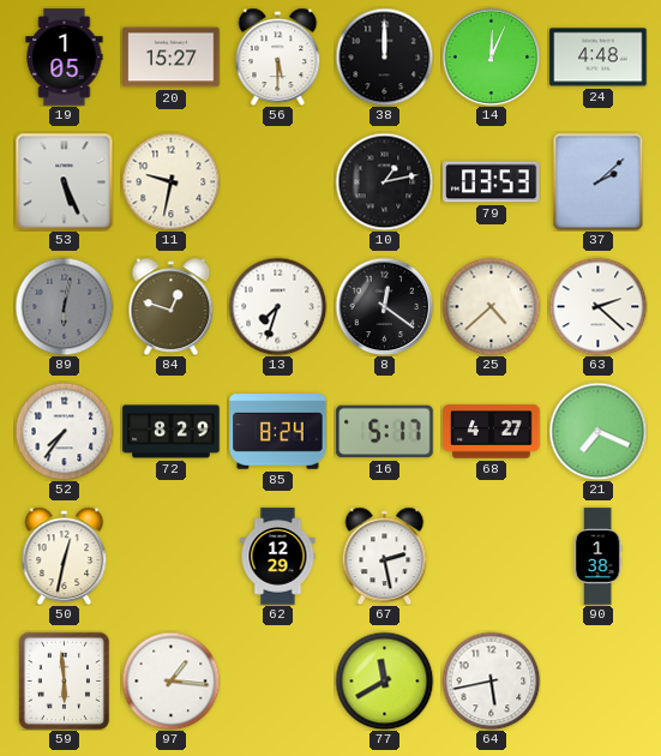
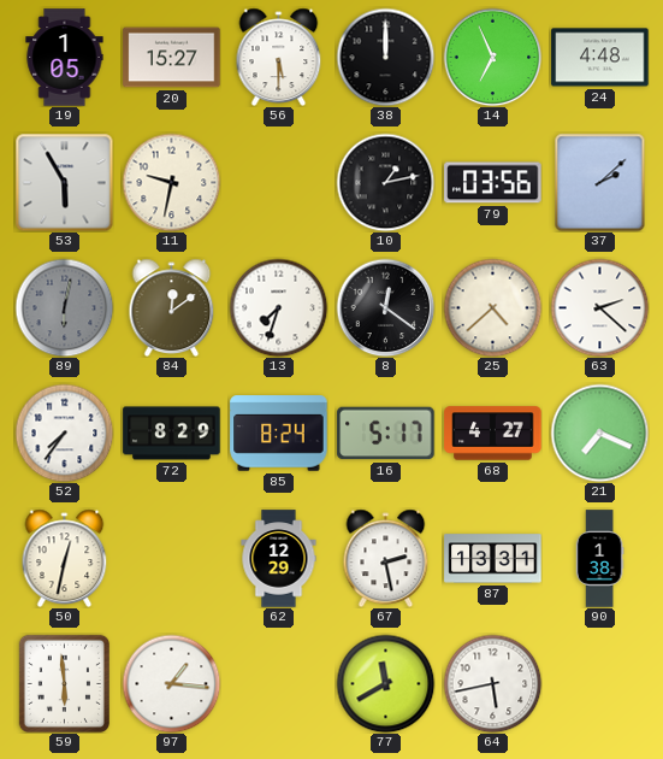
14: 12:04 -> 6:56 (492, 57)
53: 5:26 -> 5:55 (64, 182)
79: 03:53 -> 03:56 (493, 183)
84: 12:48 -> 12:09 (172, 307)
87: none -> 13:31 (493, 559)
